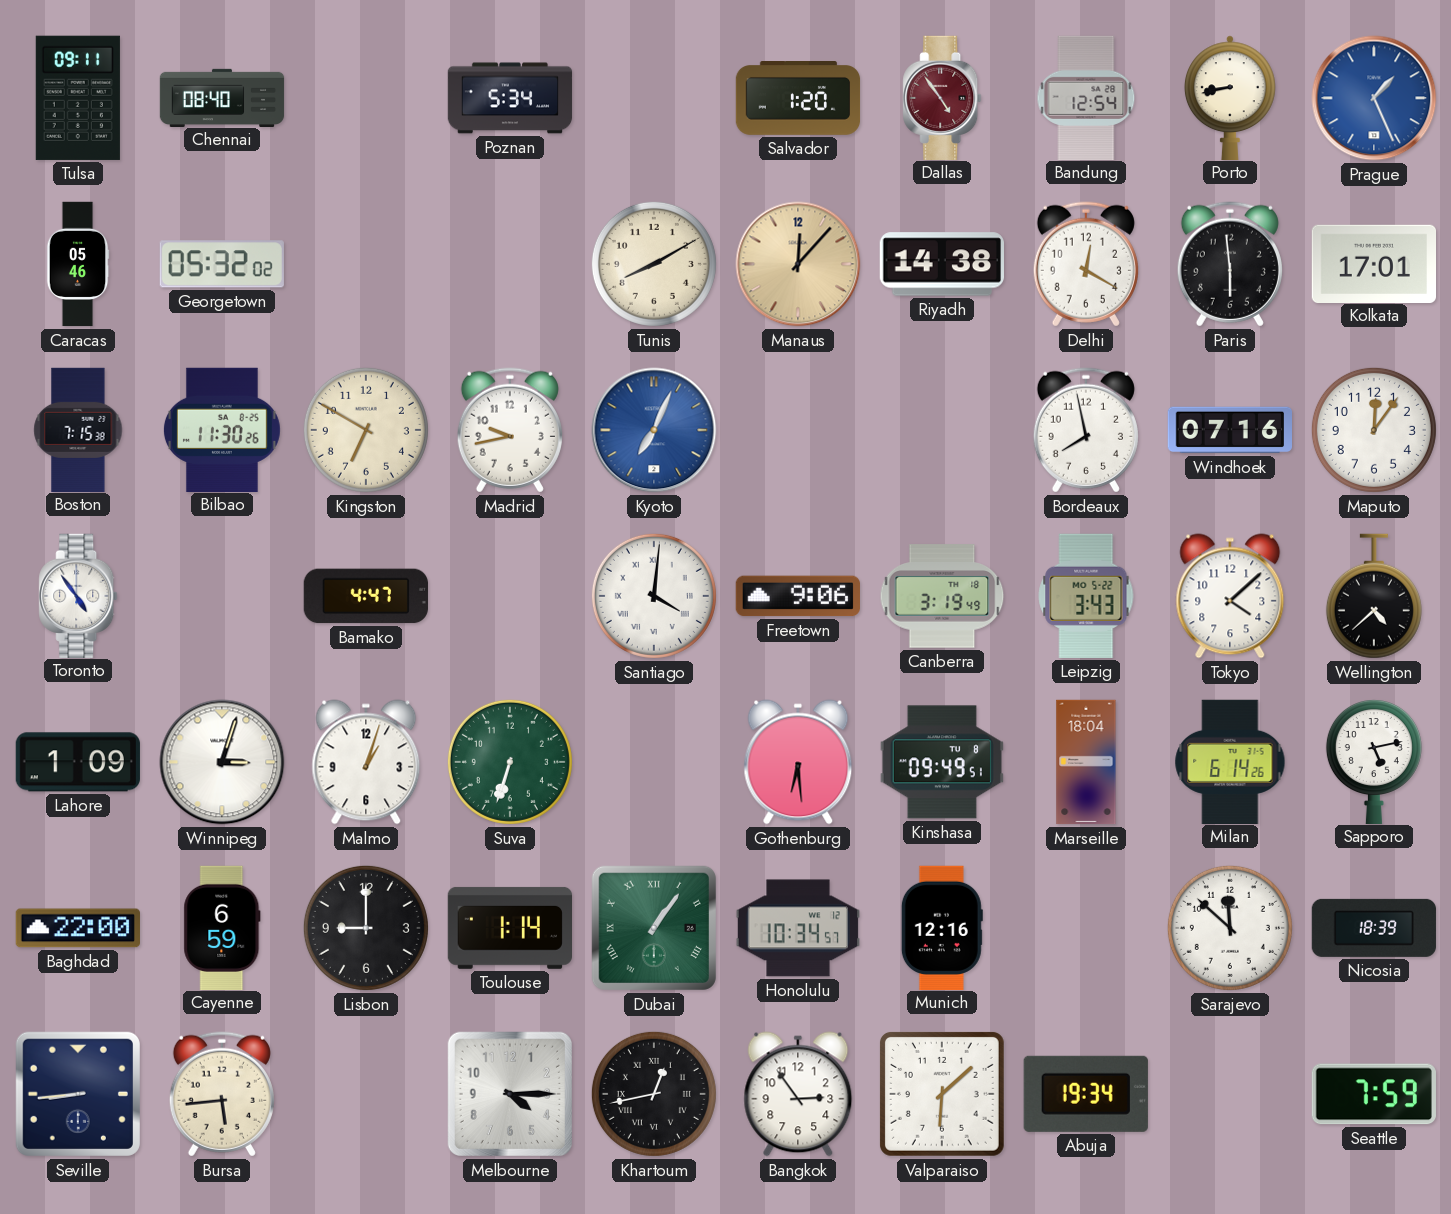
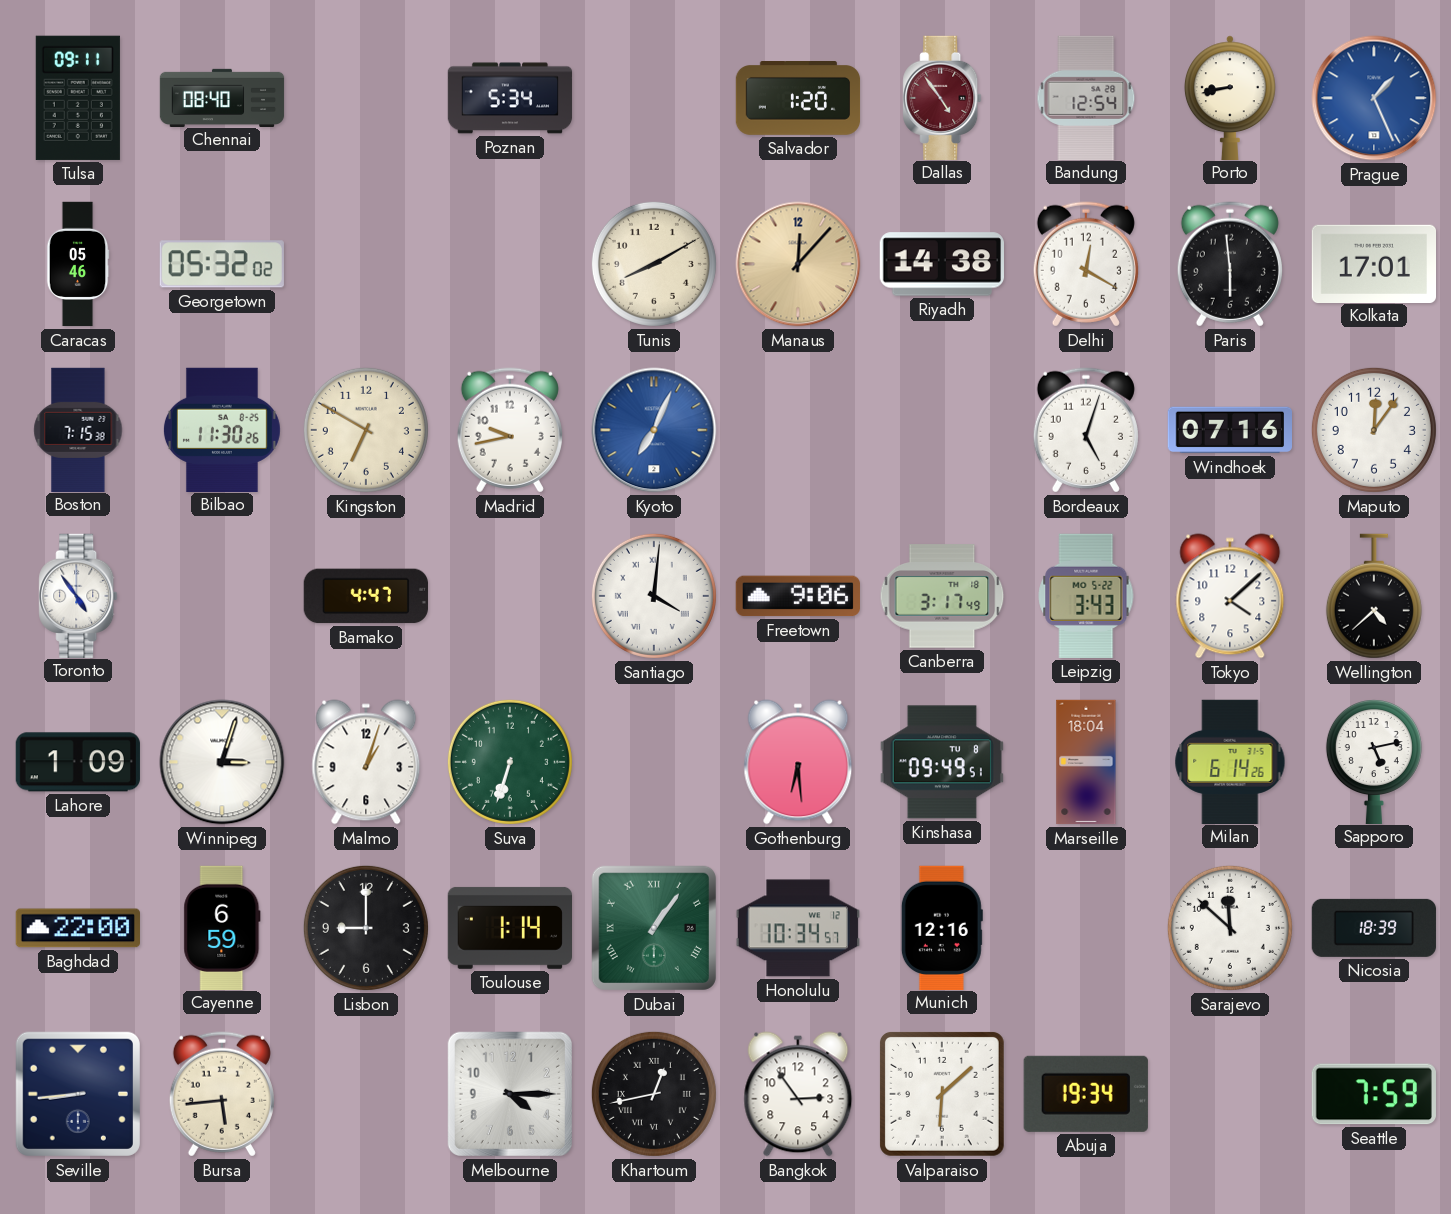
Bordeaux: 7:58 -> 5:03 (1086, 430)
Canberra: 3:19 -> 3:17 (942, 596)
